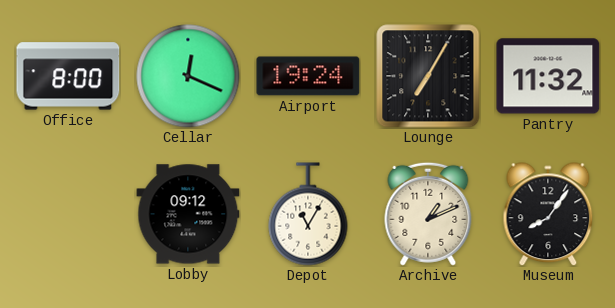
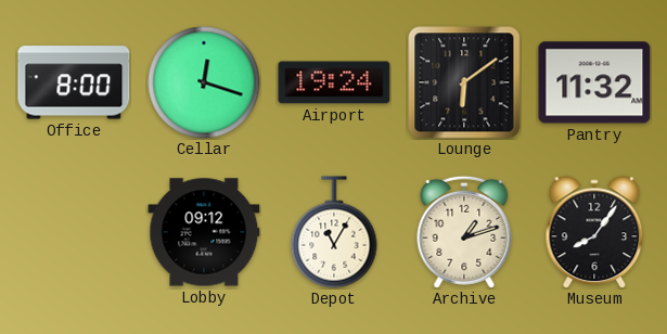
Cellar: 12:19 -> 12:18 (204, 82)
Lounge: 7:05 -> 6:09 (464, 82)
Archive: 1:11 -> 1:12 (464, 232)
